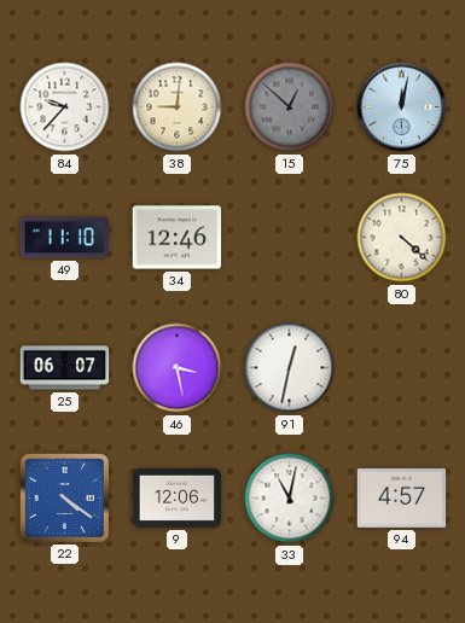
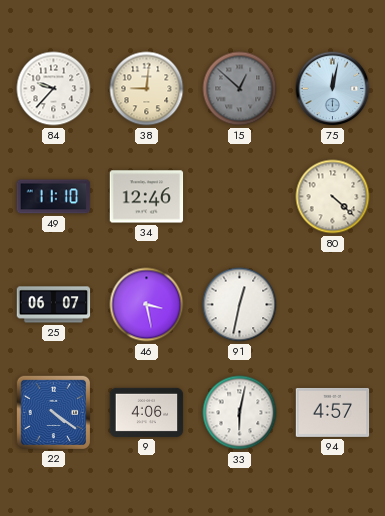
9: 12:06 -> 4:06 (147, 412)
33: 11:02 -> 6:02 (240, 413)
